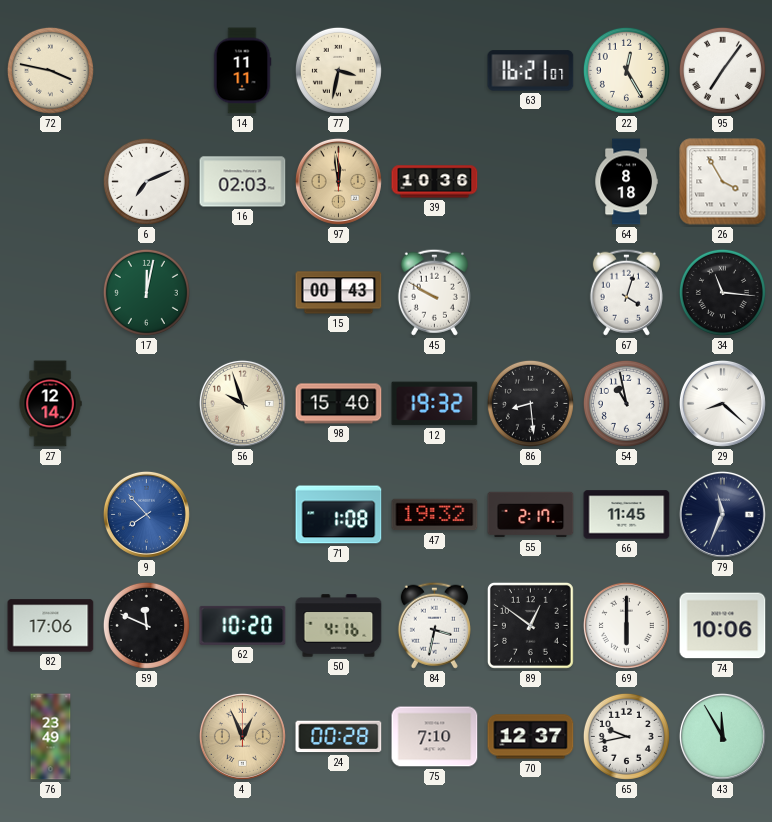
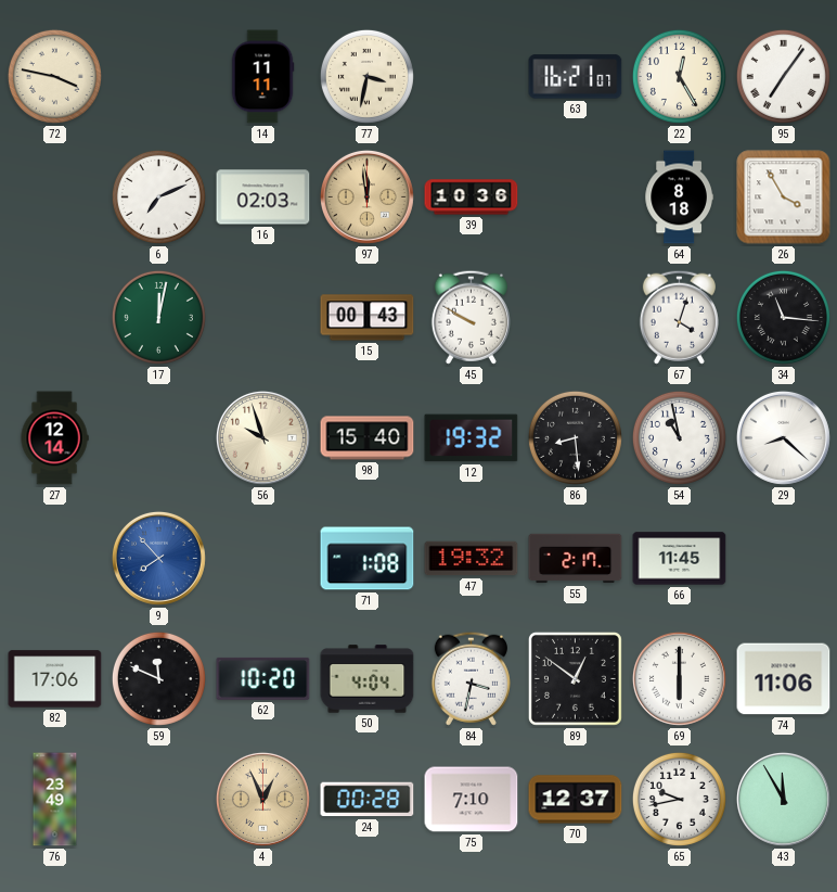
79: 11:34 -> none (722, 514)
50: 4:16 -> 4:04 (368, 679)
74: 10:06 -> 11:06 (784, 679)
